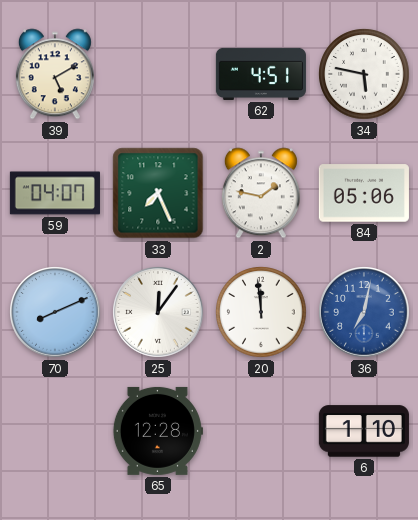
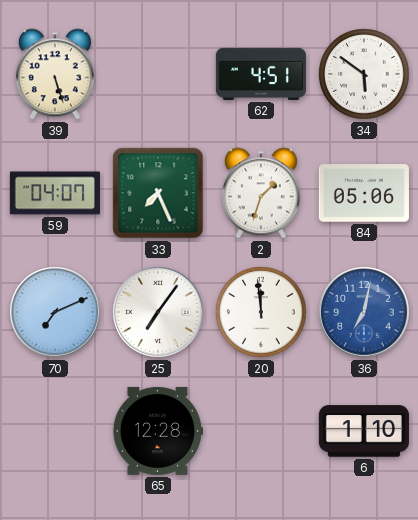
39: 5:10 -> 5:27 (55, 74)
34: 5:47 -> 5:51 (364, 74)
2: 1:47 -> 1:33 (261, 193)
70: 8:11 -> 7:11 (55, 312)
25: 12:06 -> 7:06 (158, 312)
